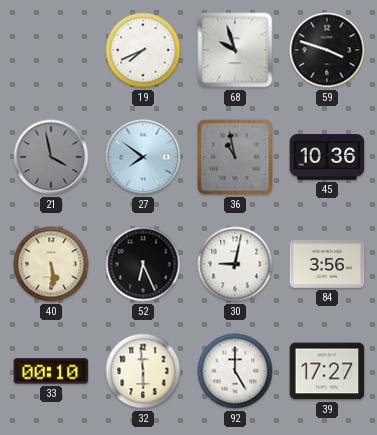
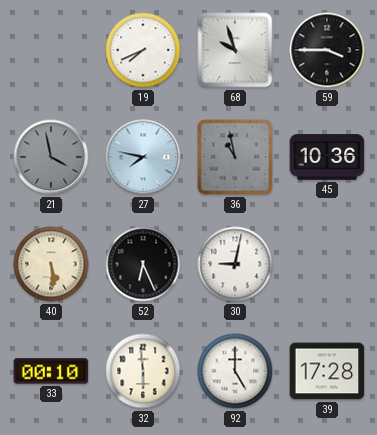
59: 3:48 -> 3:45 (327, 50)
27: 7:51 -> 7:47 (143, 157)
84: 3:56 -> none (327, 264)
39: 17:27 -> 17:28 (327, 371)
